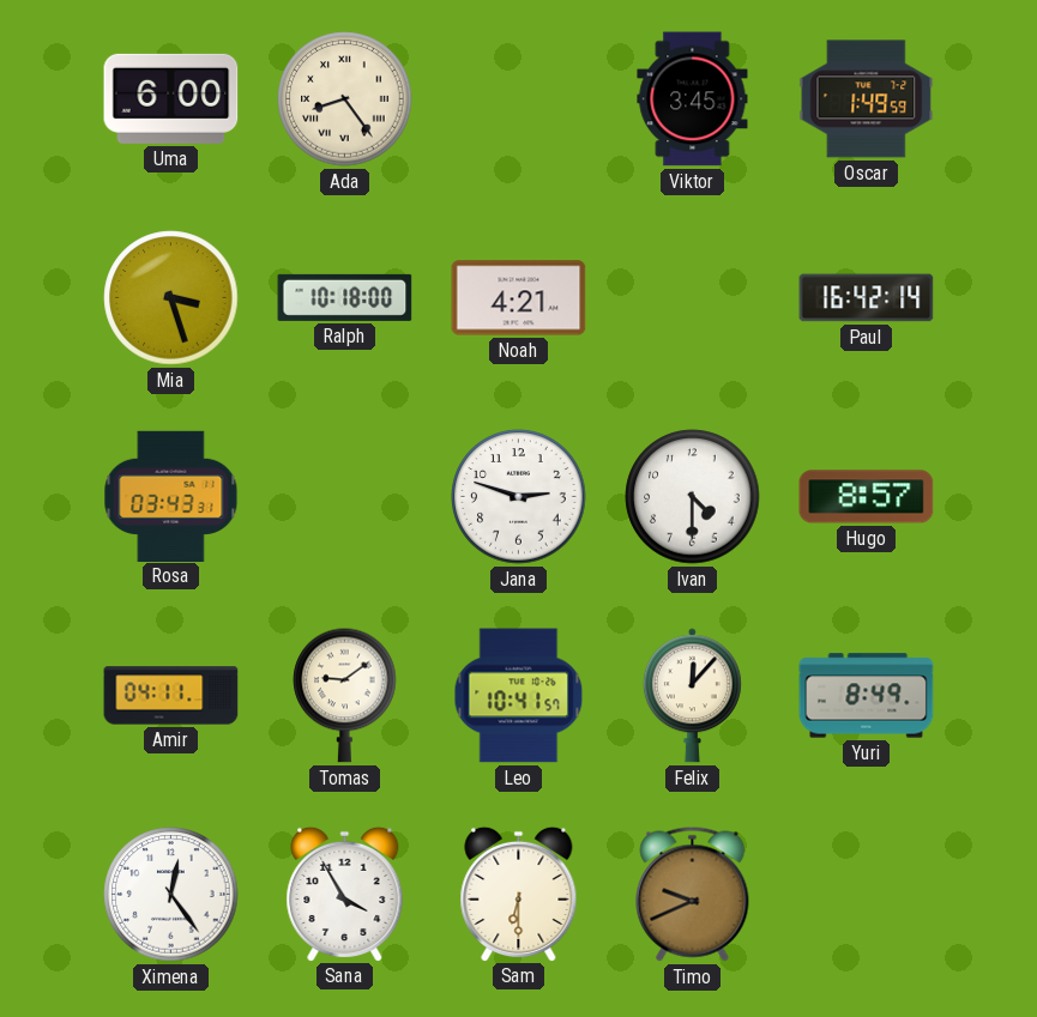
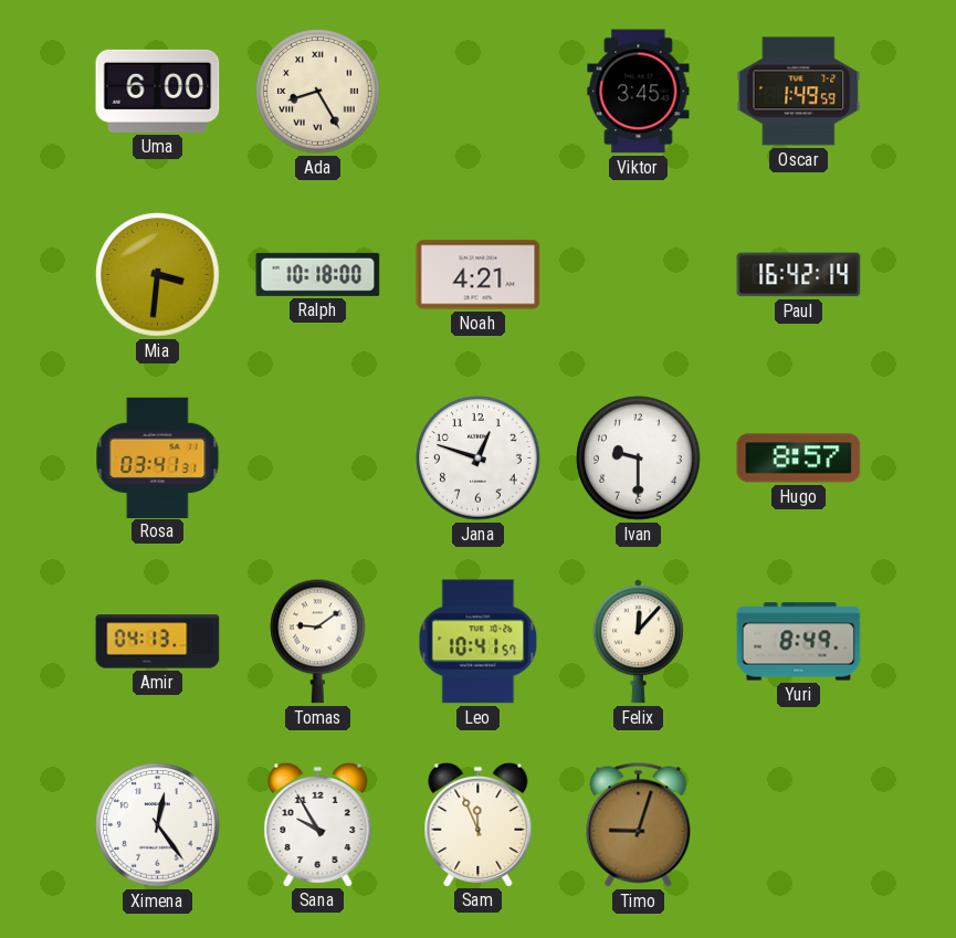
Ada: 8:24 -> 8:25 (318, 92)
Mia: 3:27 -> 3:31 (158, 275)
Rosa: 03:43 -> 03:41 (158, 457)
Jana: 2:48 -> 12:48 (479, 459)
Ivan: 4:30 -> 9:30 (639, 459)
Amir: 04:11 -> 04:13 (158, 642)
Sana: 3:55 -> 9:55 (318, 824)
Sam: 6:30 -> 11:56 (479, 824)
Timo: 9:41 -> 9:03 (639, 825)
